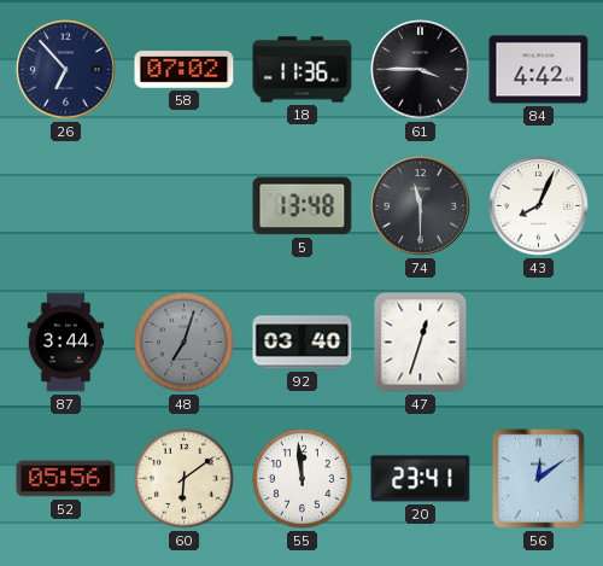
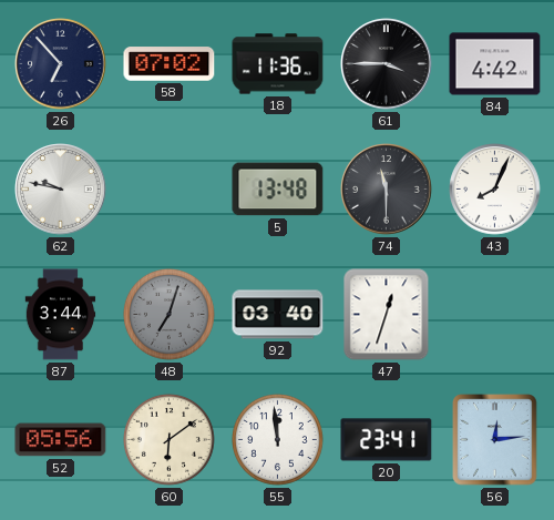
62: none -> 9:47 (61, 190)
56: 12:09 -> 12:14 (495, 440)
